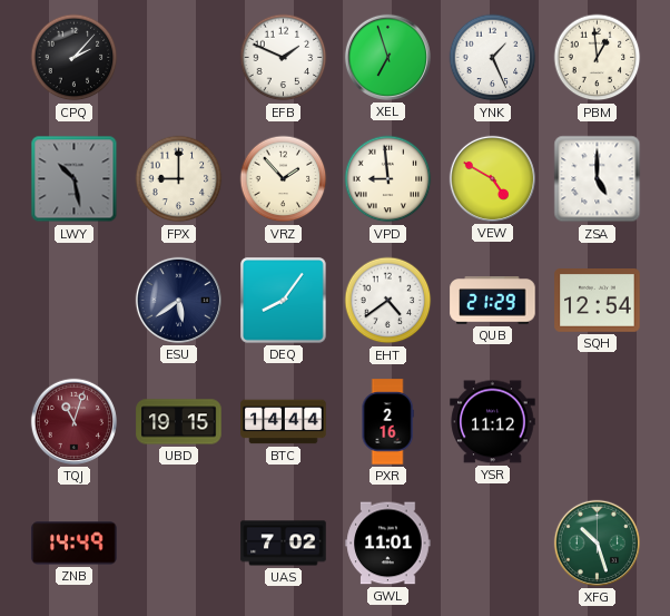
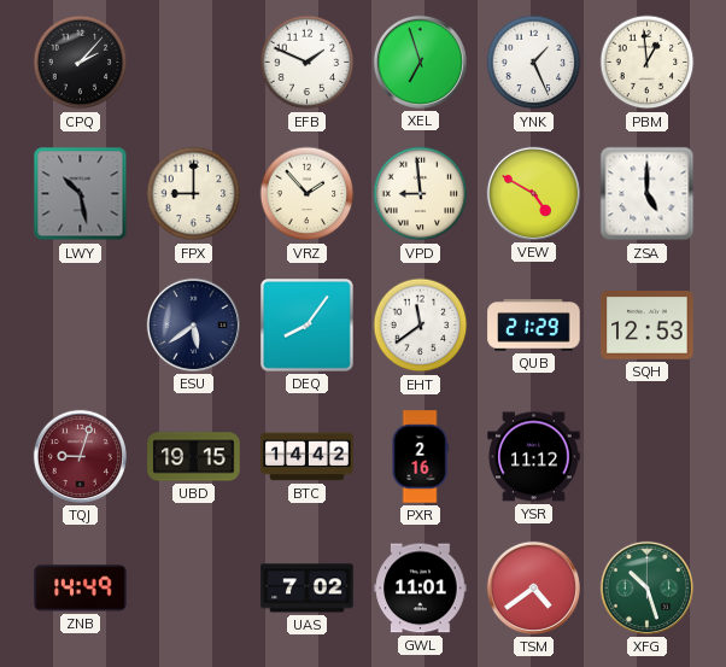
EHT: 4:39 -> 11:39 (421, 326)
SQH: 12:54 -> 12:53 (648, 326)
TQJ: 11:03 -> 9:03 (80, 456)
BTC: 14:44 -> 14:42 (308, 457)
TSM: none -> 4:39 (533, 587)
